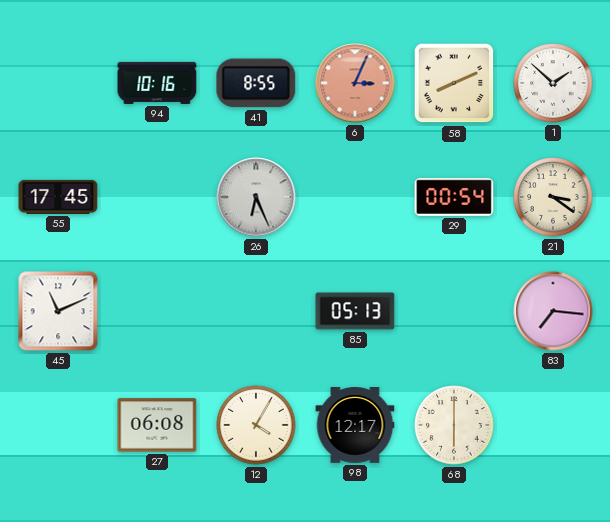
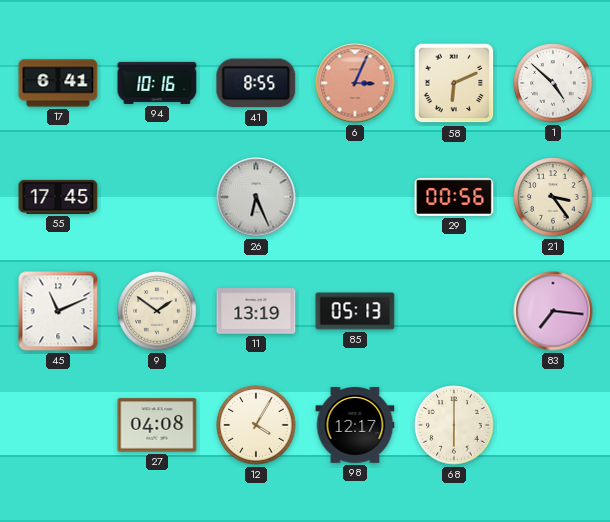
17: none -> 6:41 (58, 83)
58: 8:11 -> 6:11 (454, 83)
1: 1:52 -> 4:52 (553, 83)
29: 00:54 -> 00:56 (454, 197)
21: 3:21 -> 3:24 (553, 197)
9: none -> 1:51 (157, 311)
11: none -> 13:19 (256, 311)
27: 06:08 -> 04:08 (157, 425)
